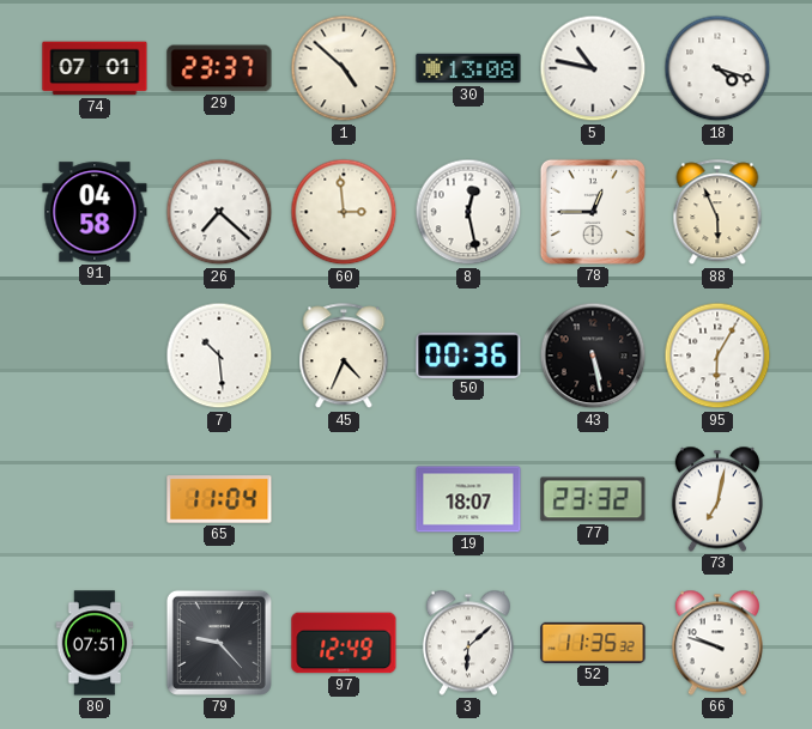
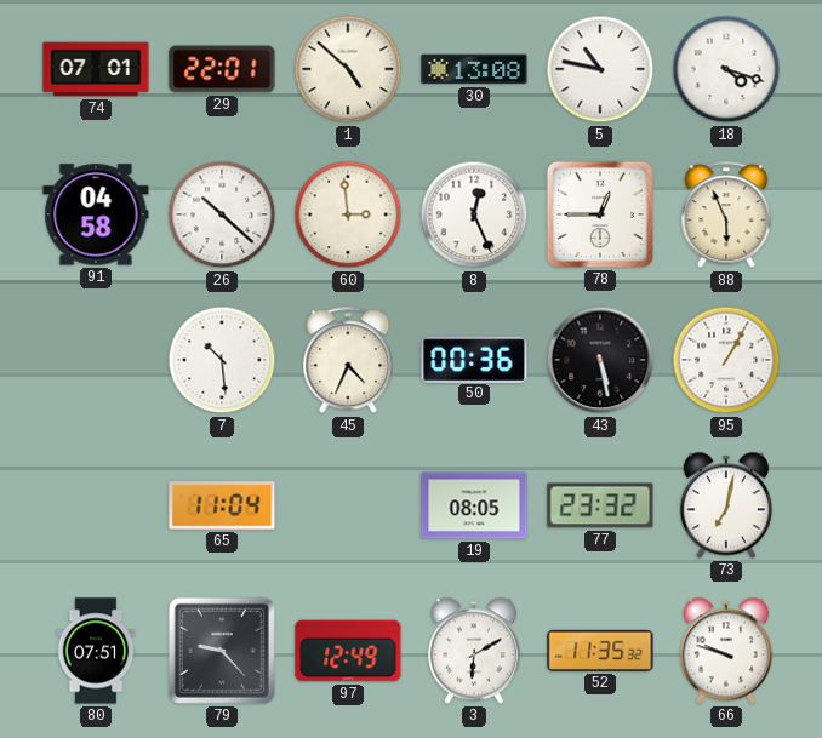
29: 23:37 -> 22:01 (222, 69)
26: 7:22 -> 10:22 (222, 214)
8: 12:28 -> 12:26 (474, 214)
95: 6:05 -> 1:05 (726, 360)
19: 18:07 -> 08:05 (474, 505)
3: 6:08 -> 6:10 (474, 651)
